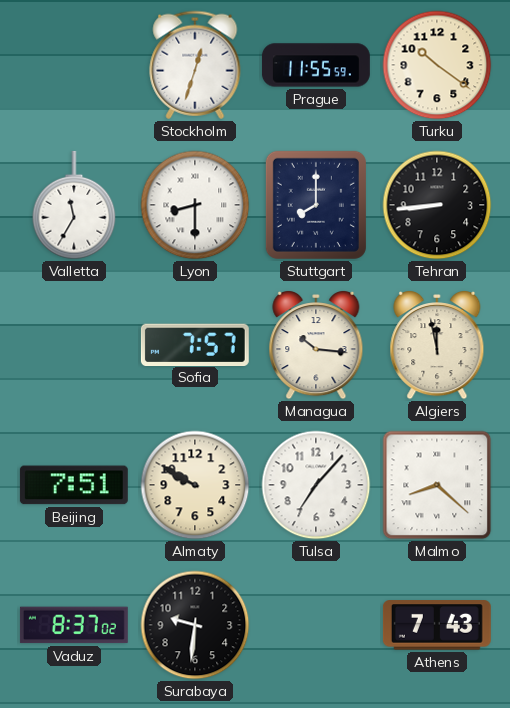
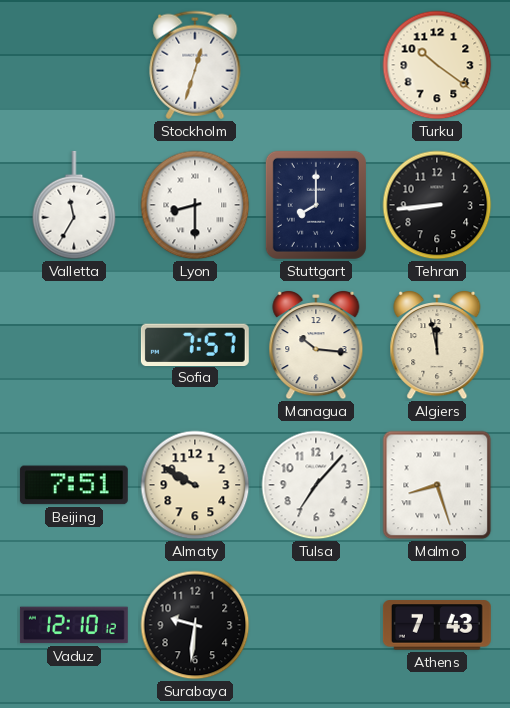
Prague: 11:55 -> none (316, 65)
Malmo: 8:22 -> 8:27 (437, 485)
Vaduz: 8:37 -> 12:10 (74, 625)
